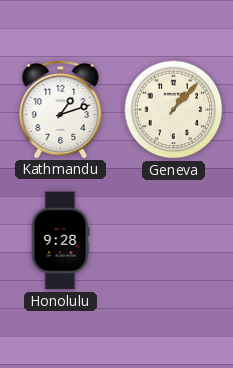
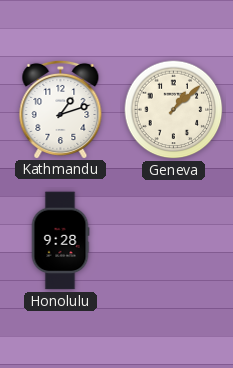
Geneva: 1:07 -> 1:08 (174, 110)
